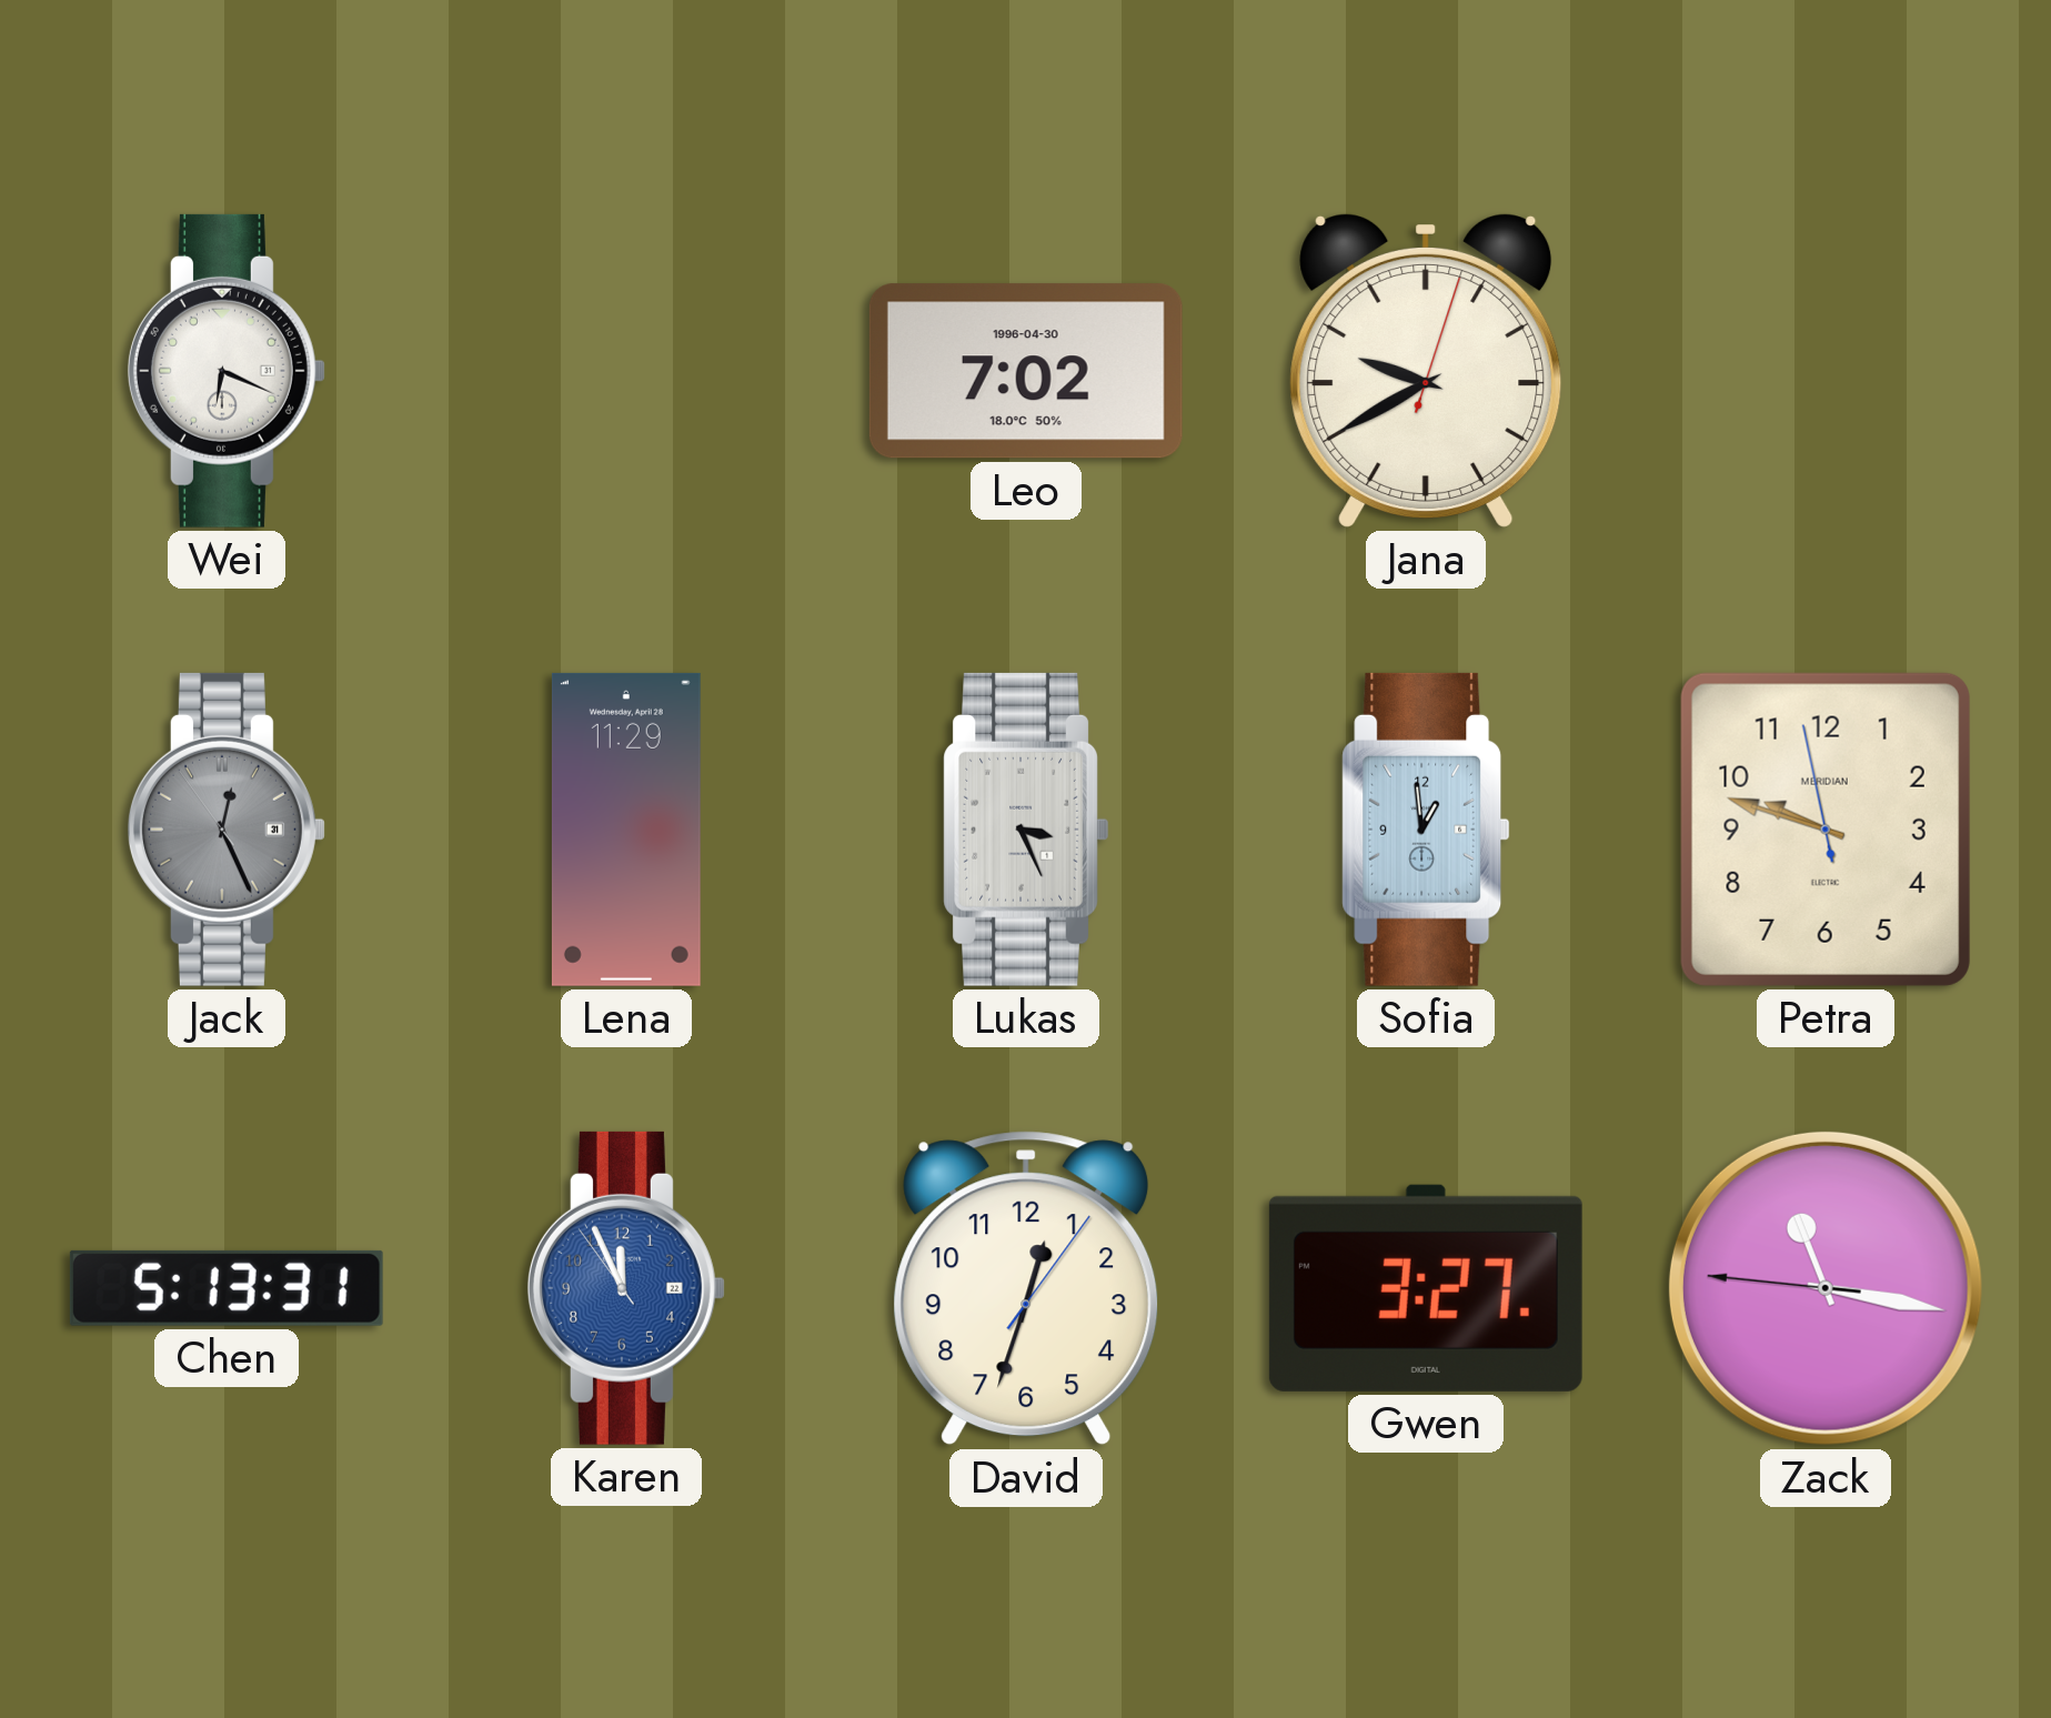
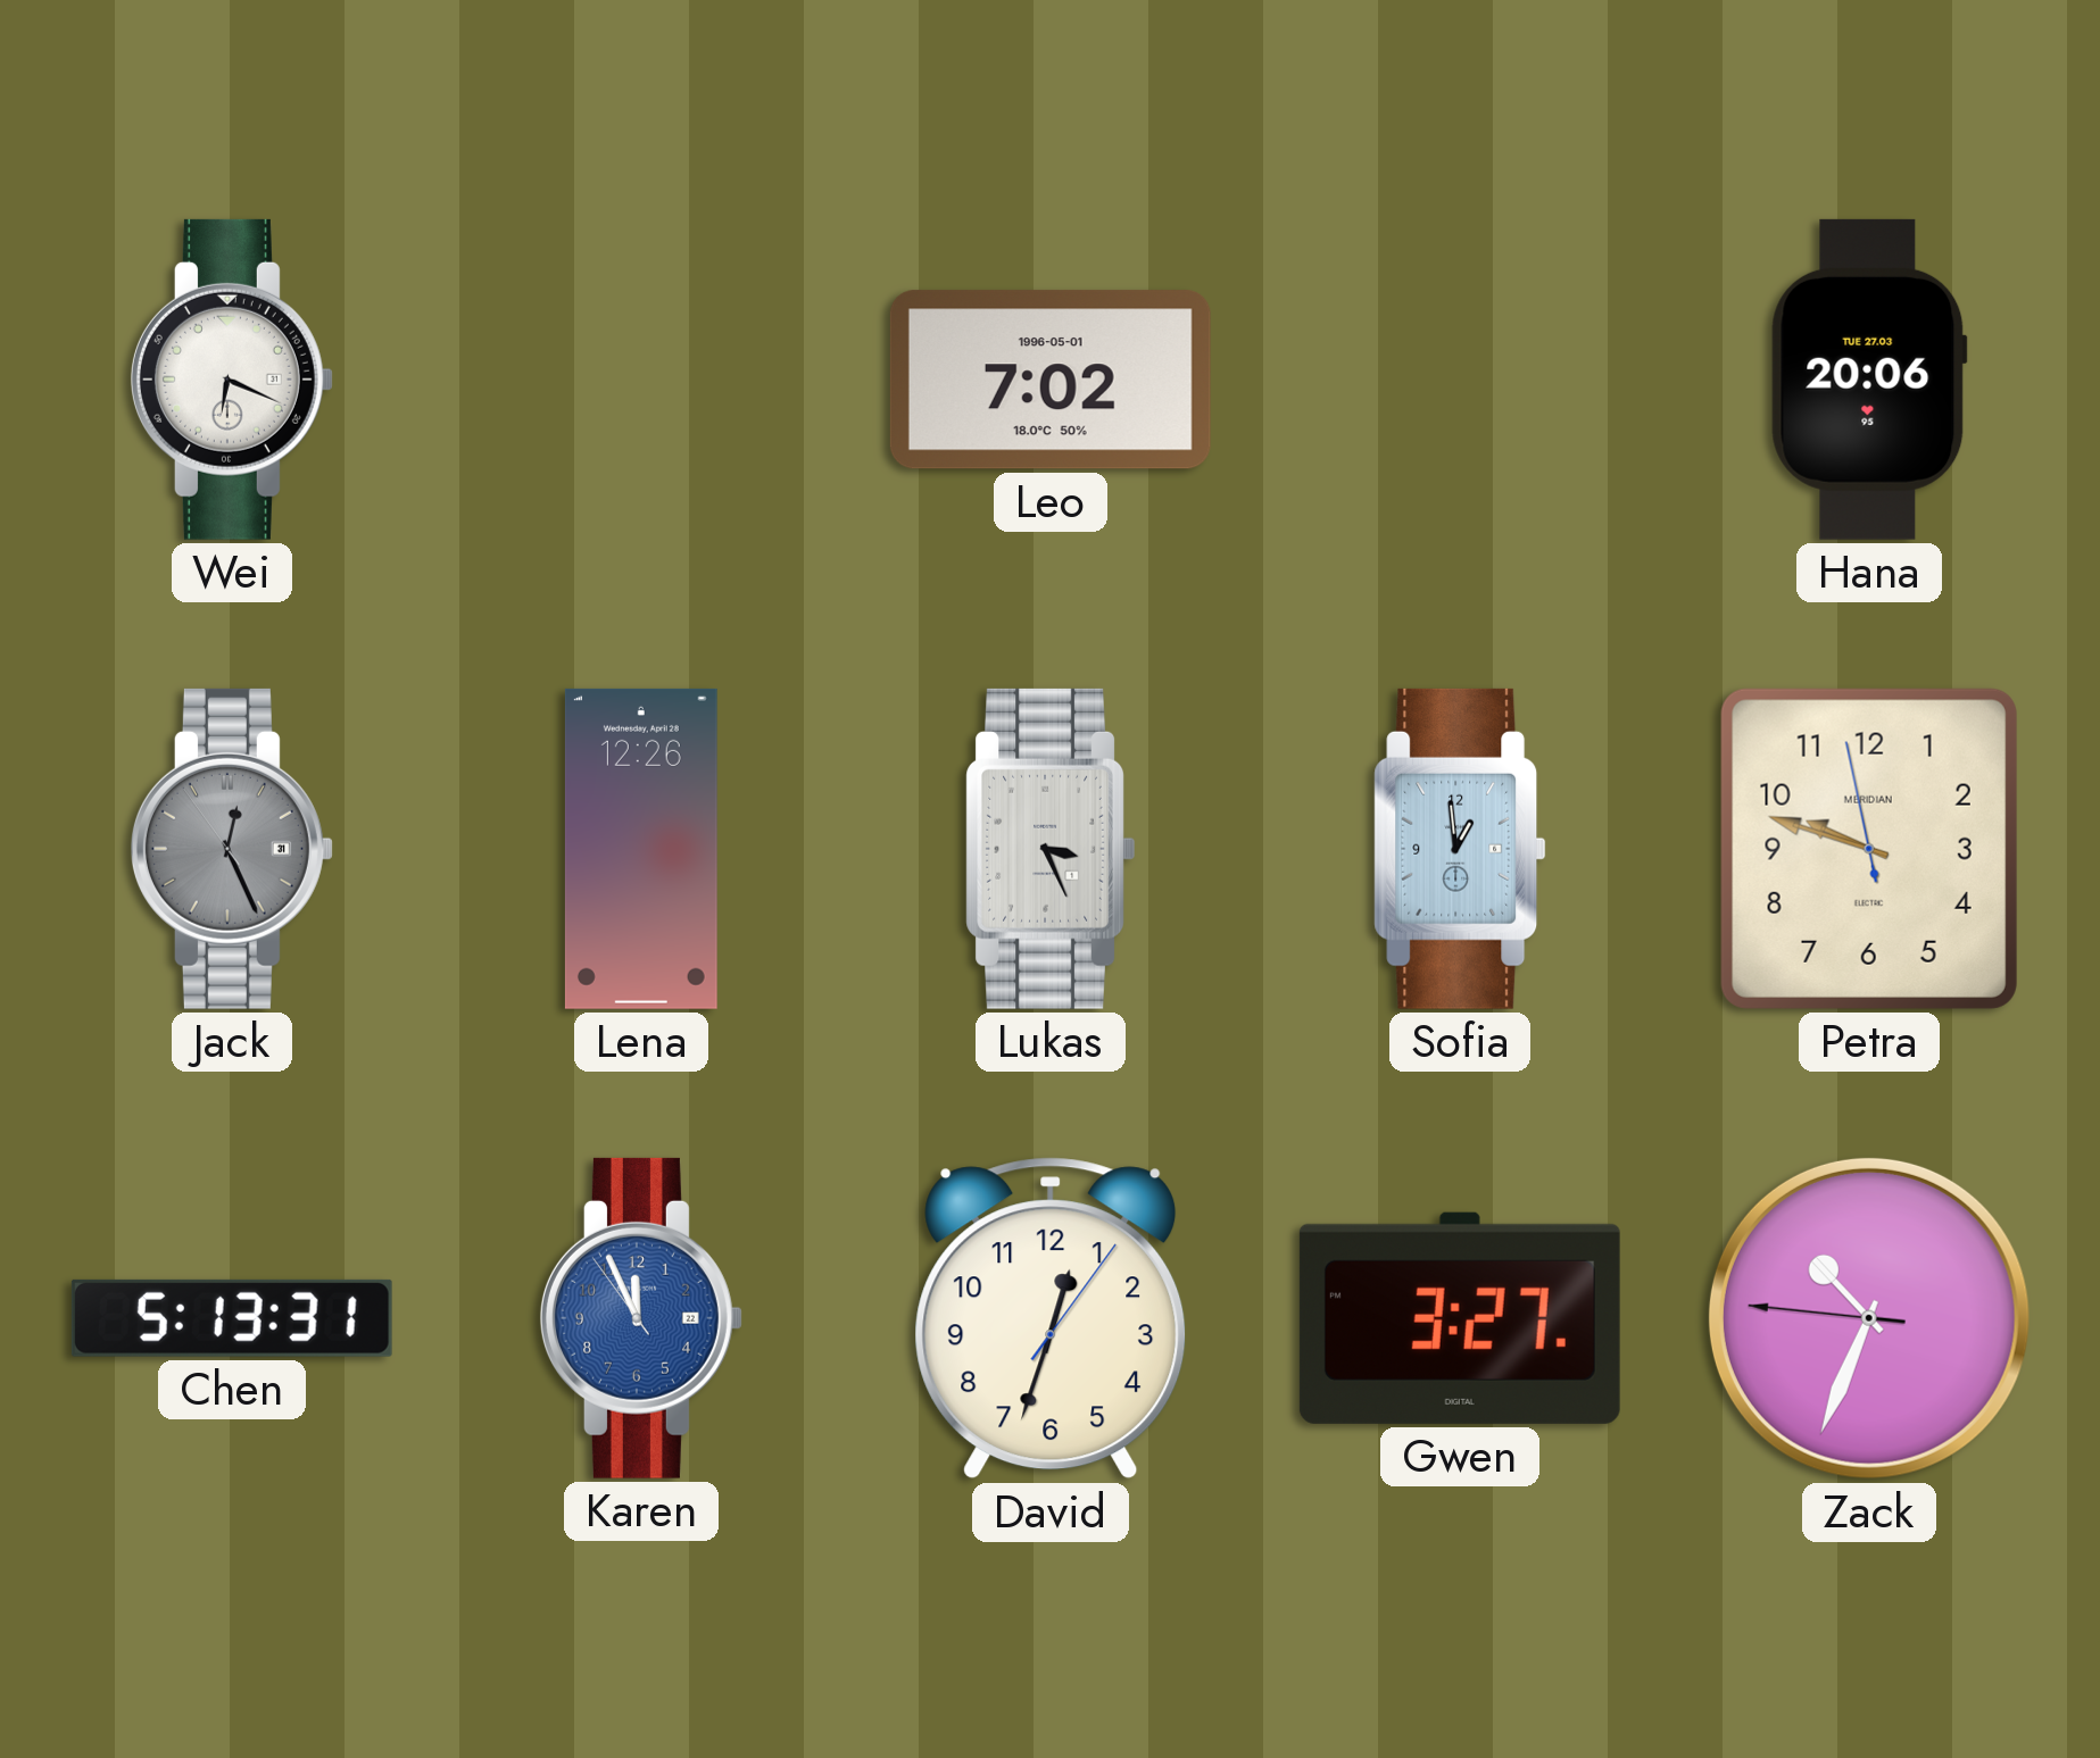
Leo date: 1996-04-30 -> 1996-05-01 (1051, 380)
Jana: 9:40 -> none (1426, 371)
Hana: none -> 20:06 (1869, 380)
Lena: 11:29 -> 12:26 (641, 849)
Zack: 11:16 -> 10:33 (1869, 1318)
